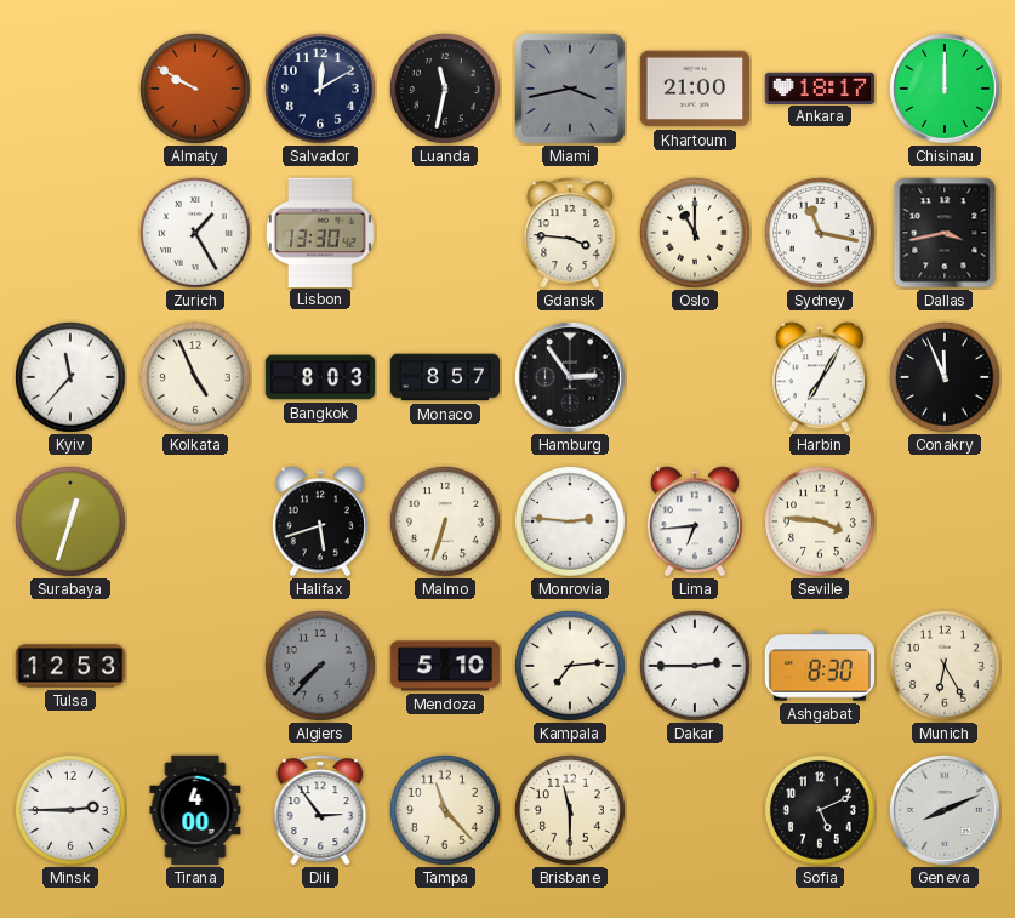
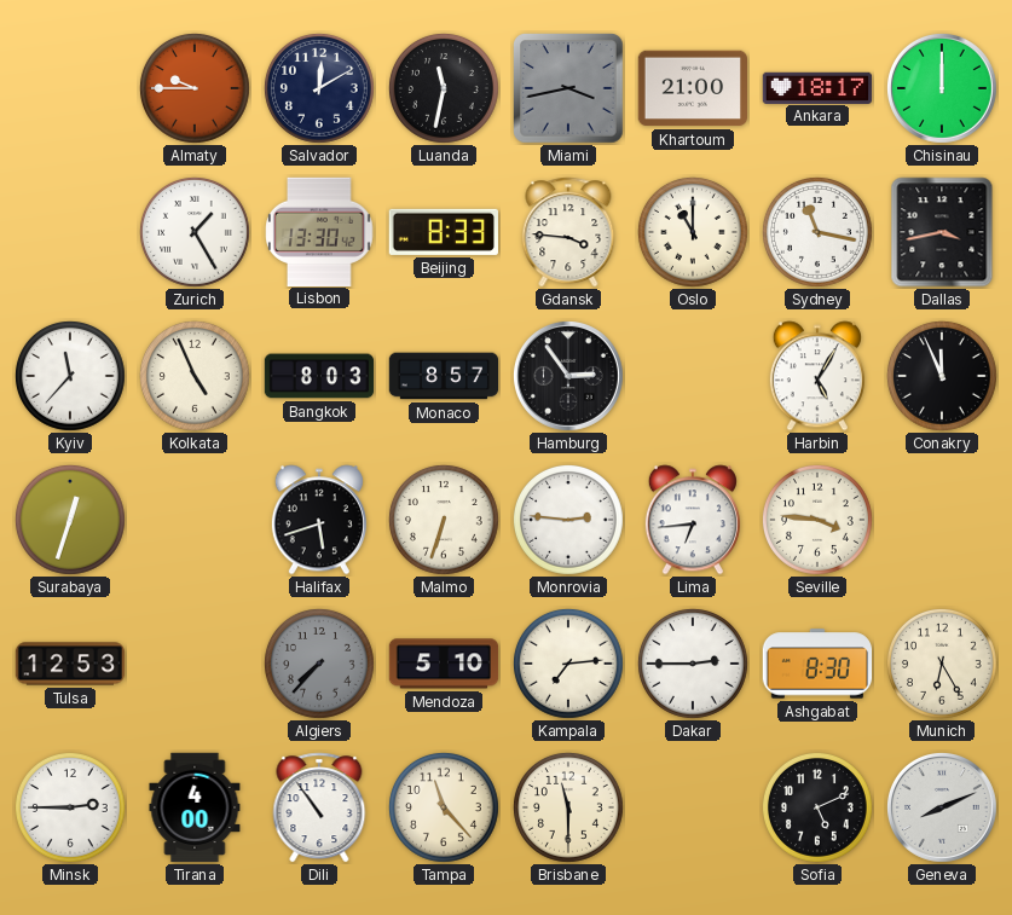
Almaty: 9:50 -> 9:45 (195, 89)
Beijing: none -> 8:33 (444, 232)
Harbin: 7:05 -> 5:05 (817, 376)
Dili: 2:54 -> 10:54 (319, 807)
